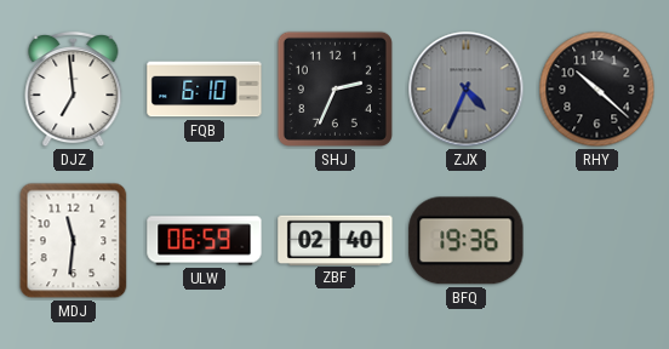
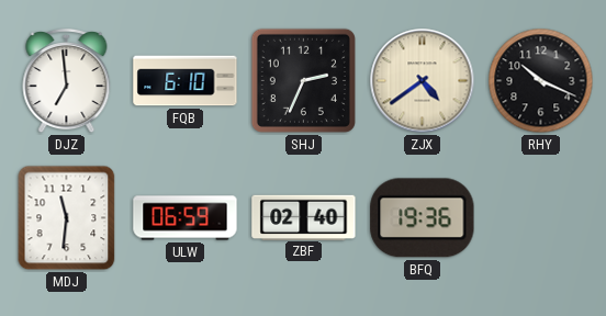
ZJX: 4:34 -> 4:39 (423, 81)
ZJX dial: grey -> cream (423, 81)
RHY: 10:22 -> 10:19 (541, 81)
